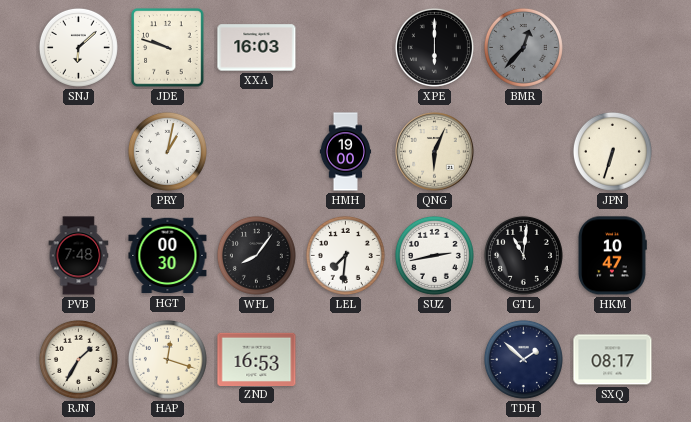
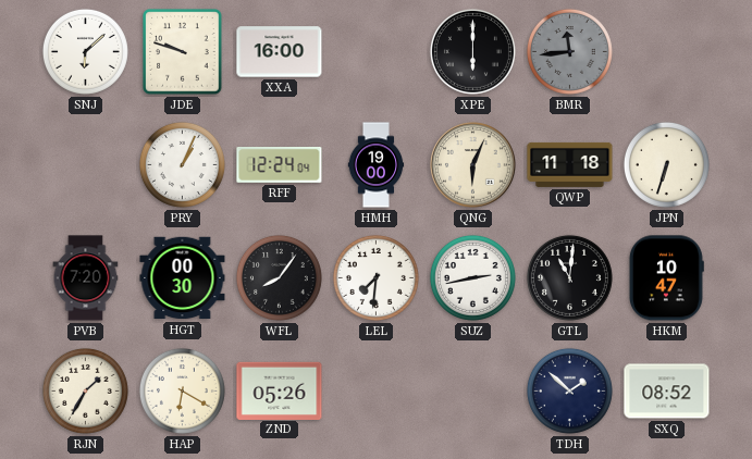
XXA: 16:03 -> 16:00 (280, 52)
BMR: 12:37 -> 11:44 (569, 51)
PRY: 1:02 -> 1:04 (182, 164)
RFF: none -> 12:24 (280, 165)
QWP: none -> 11:18 (570, 164)
PVB: 7:48 -> 7:20 (86, 278)
HAP: 12:18 -> 6:20 (182, 390)
ZND: 16:53 -> 05:26 (280, 390)
SXQ: 08:17 -> 08:52 (667, 392)
